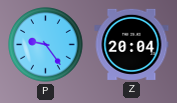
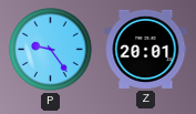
Z: 20:04 -> 20:01 (146, 49)
